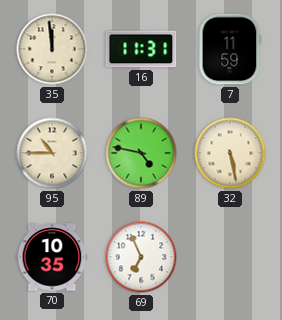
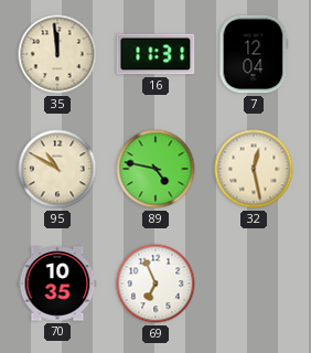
7: 11:59 -> 12:04 (254, 54)
95: 10:45 -> 10:50 (57, 169)
32: 5:28 -> 12:28 (254, 169)
